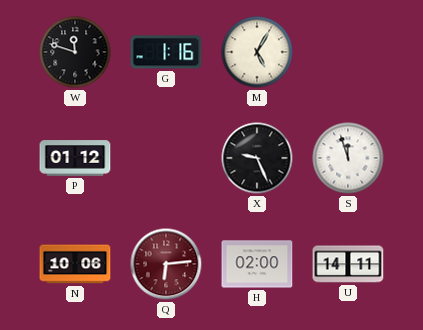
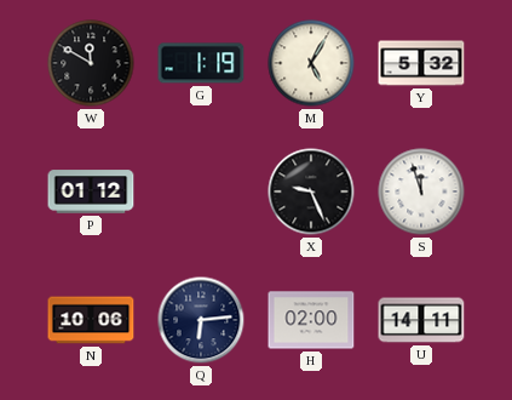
W: 11:48 -> 11:50 (91, 63)
G: 1:16 -> 1:19 (201, 63)
Y: none -> 5:32 (421, 63)
Q dial: burgundy -> navy (201, 320)
